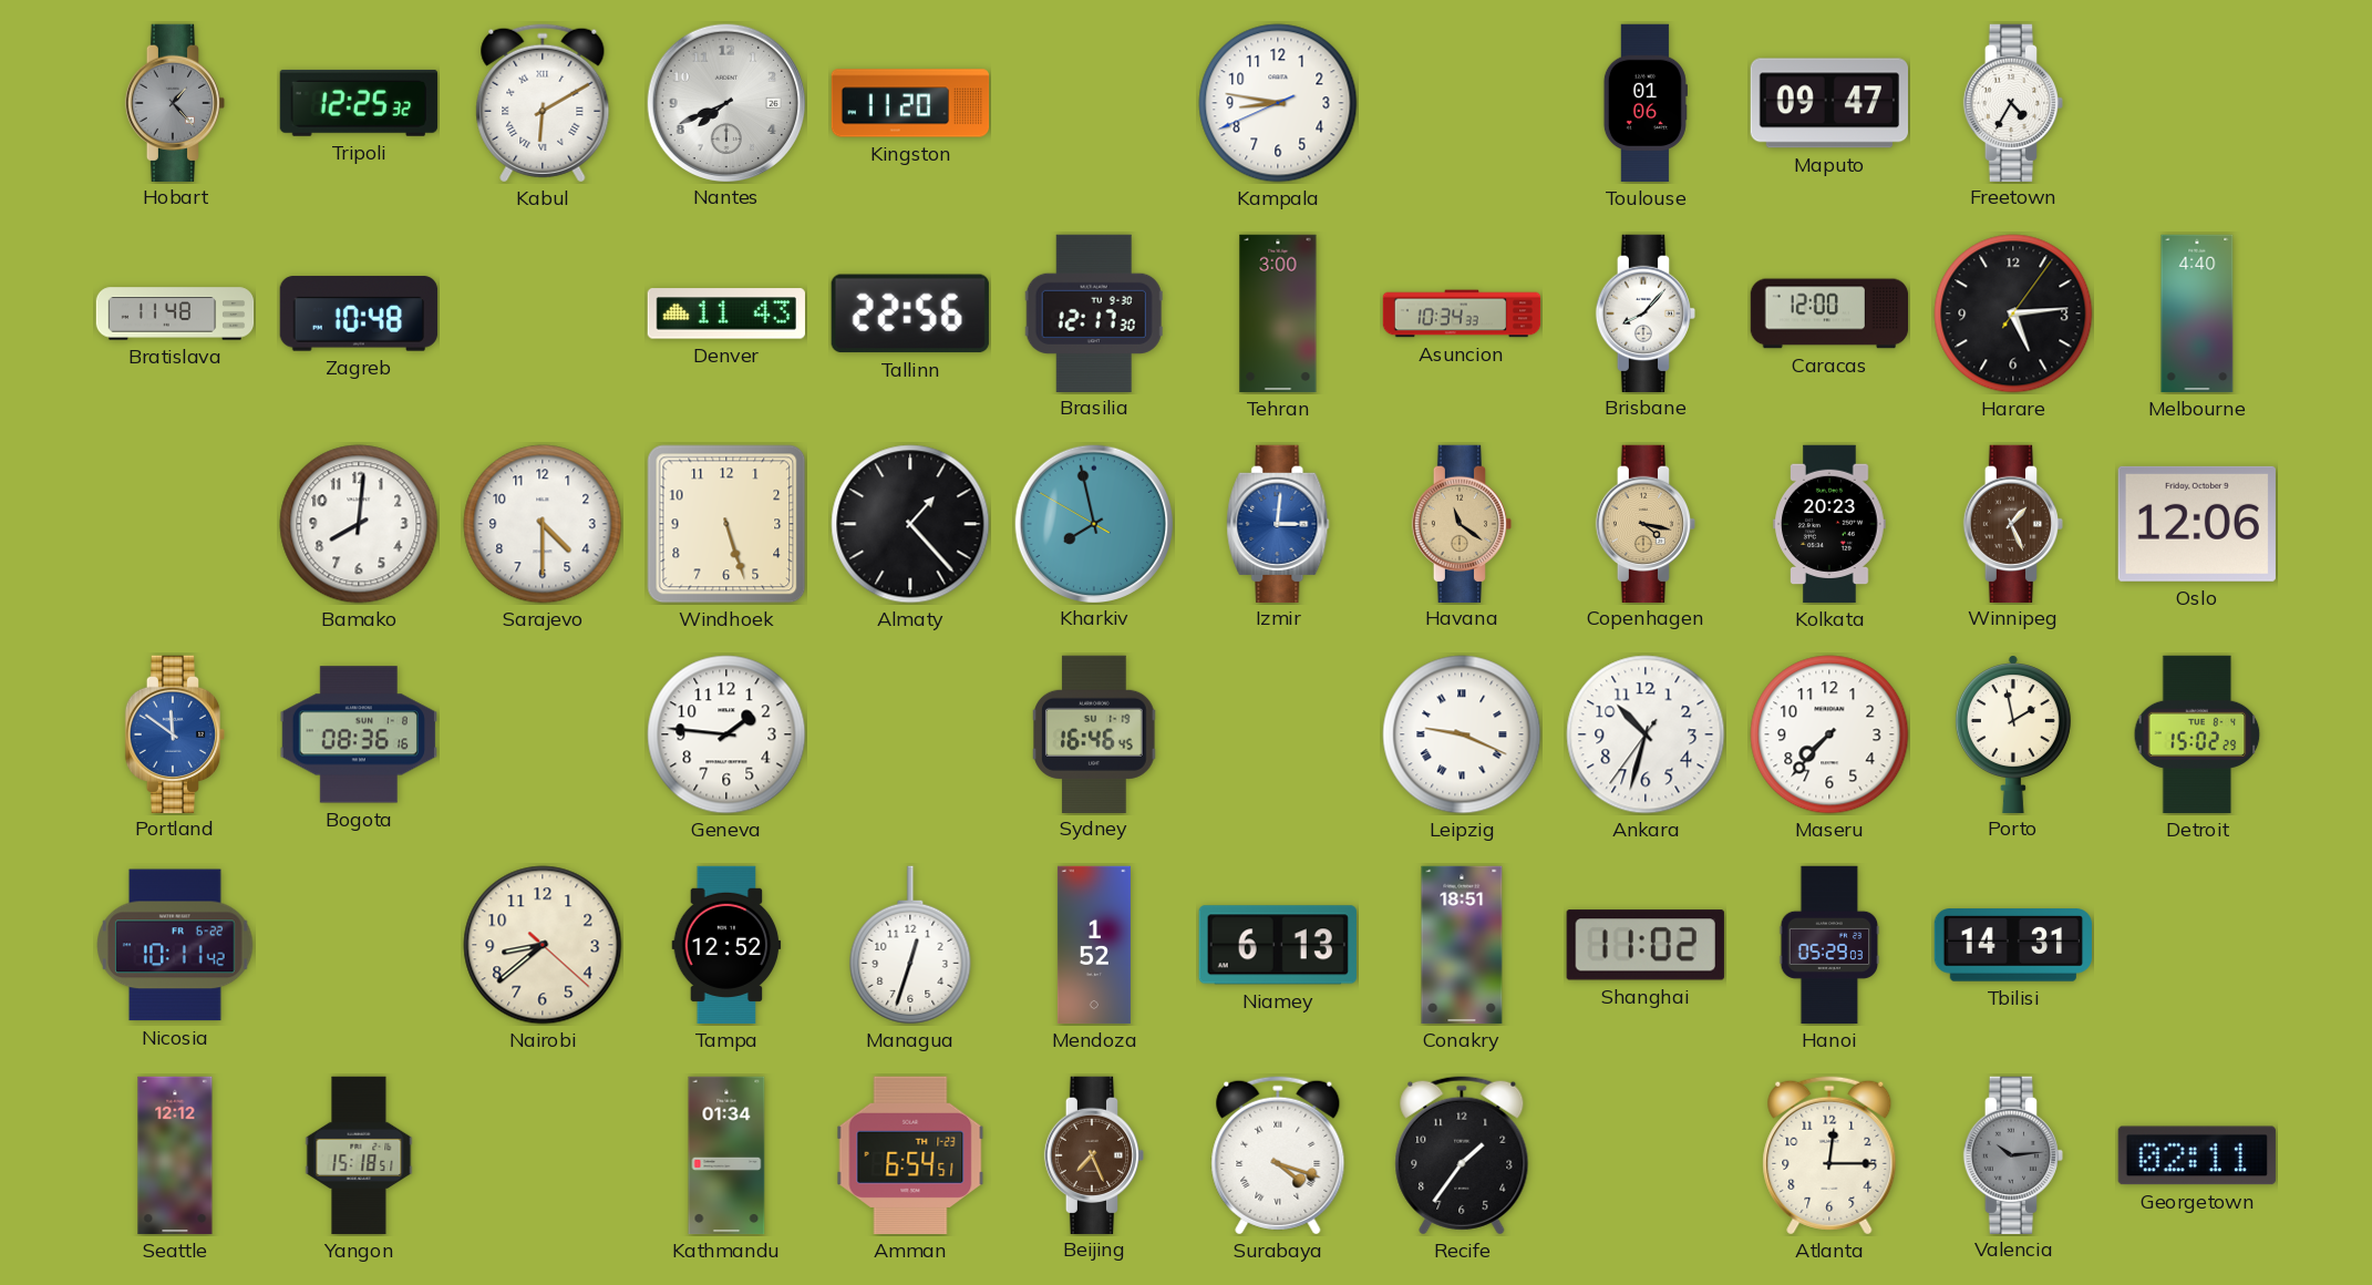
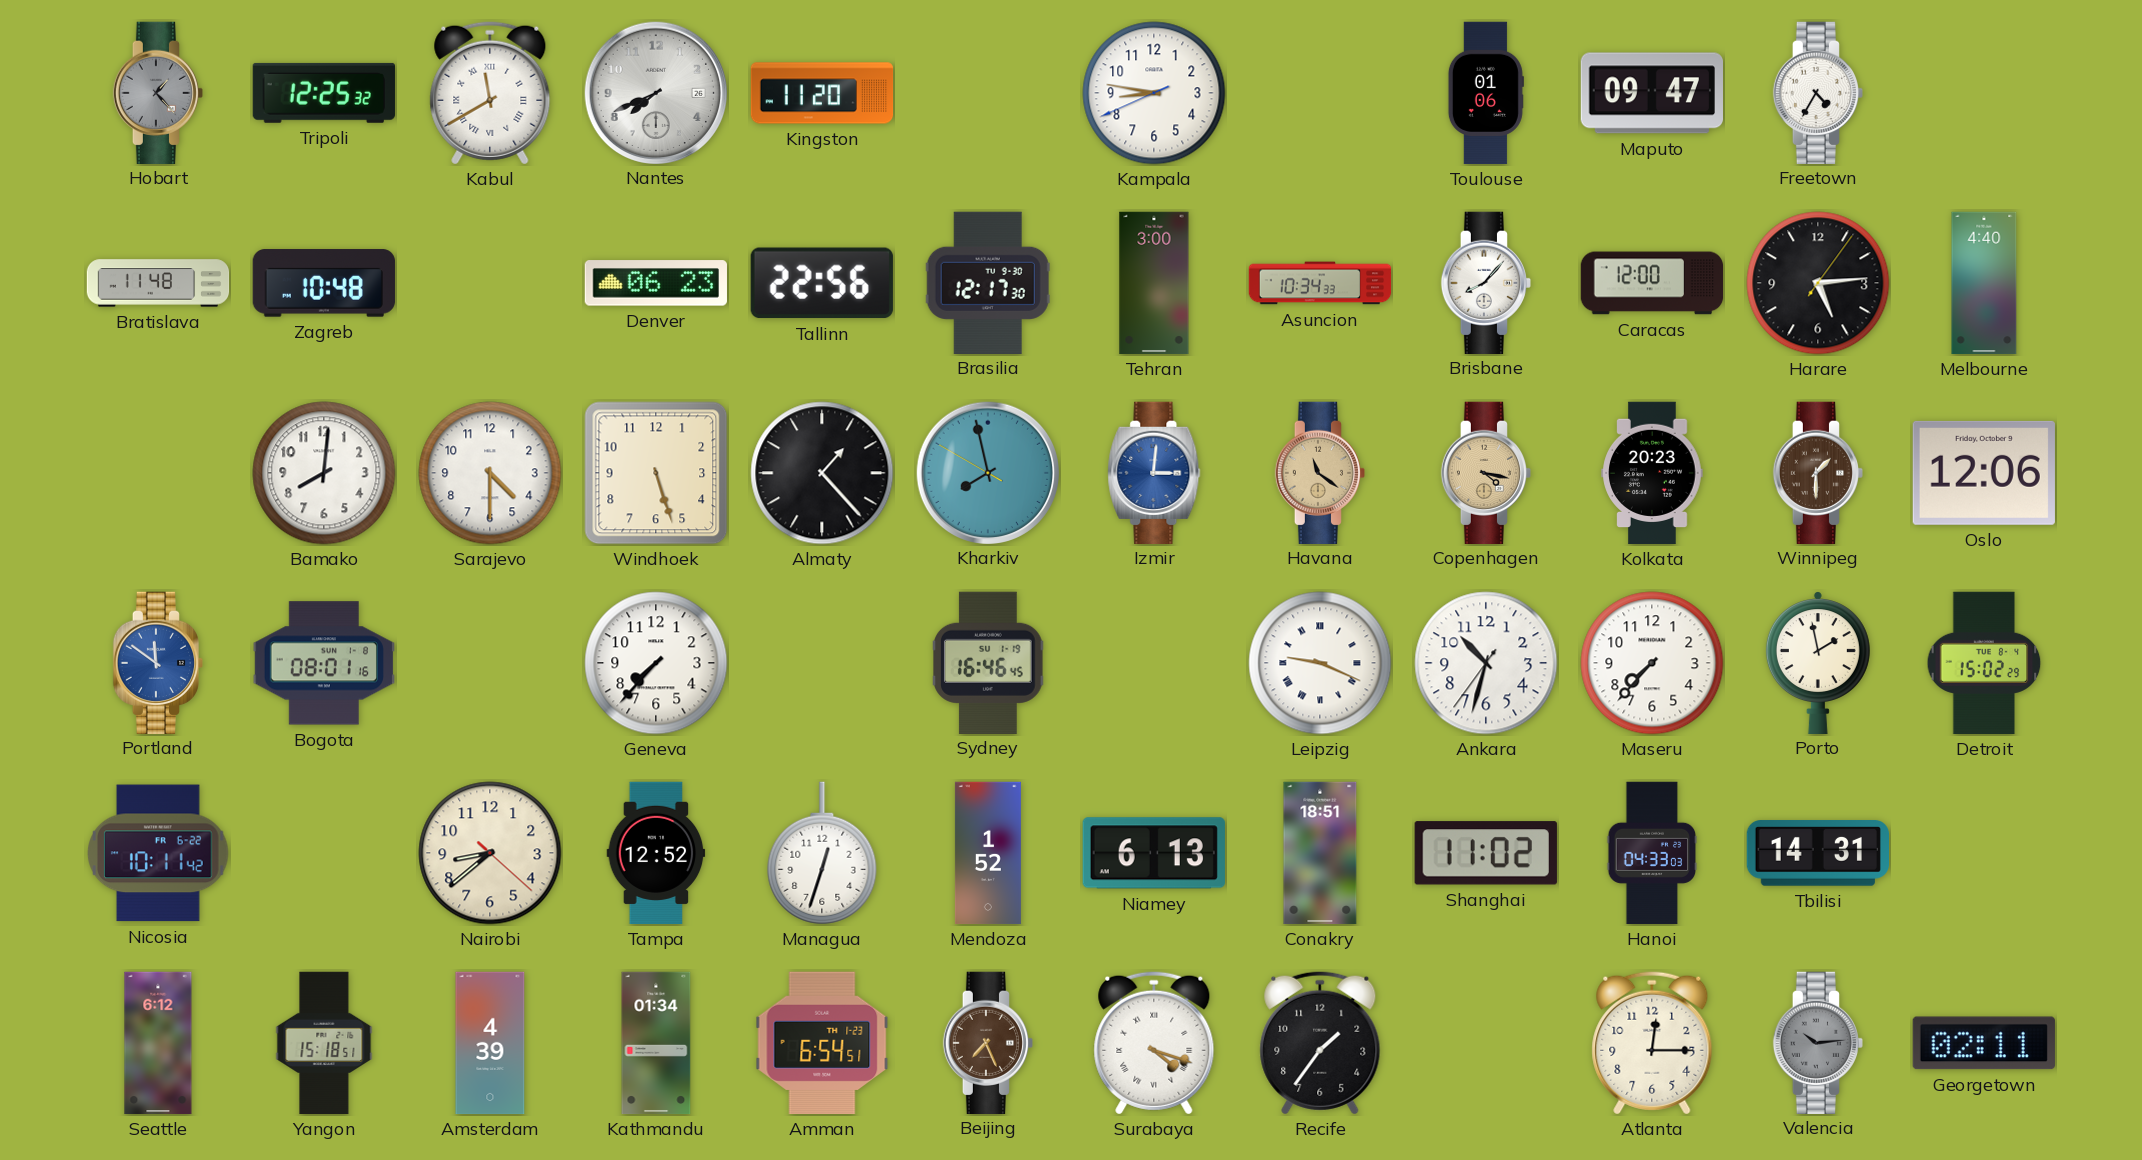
Kabul: 6:10 -> 11:40 (490, 93)
Denver: 11:43 -> 06:23 (656, 283)
Winnipeg: 1:26 -> 1:30 (1817, 472)
Bogota: 08:36 -> 08:01 (323, 663)
Geneva: 1:46 -> 7:37 (656, 663)
Hanoi: 05:29 -> 04:33 (1652, 853)
Seattle: 12:12 -> 6:12 (158, 1043)
Amsterdam: none -> 4:39 (490, 1043)
